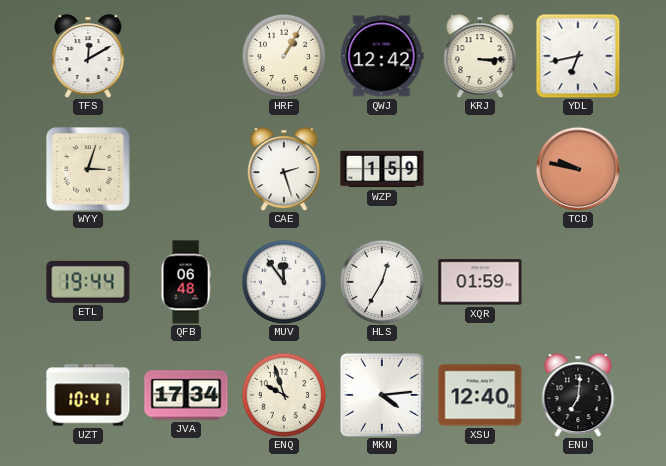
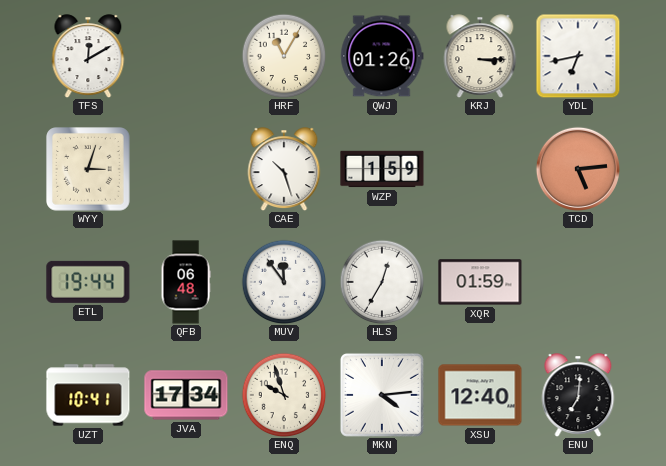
HRF: 1:05 -> 11:05 (284, 56)
QWJ: 12:42 -> 01:26 (382, 56)
CAE: 2:27 -> 10:27 (284, 169)
TCD: 9:47 -> 5:14 (578, 169)
